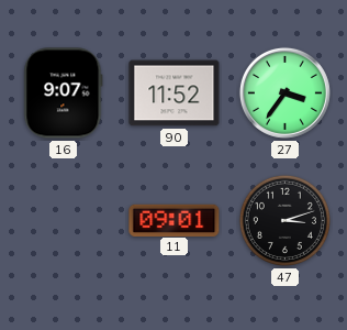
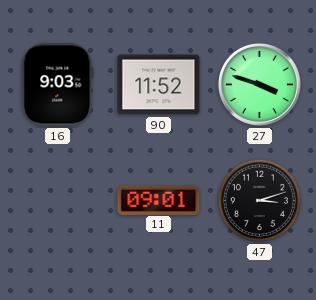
16: 9:07 -> 9:03 (58, 85)
27: 3:36 -> 3:48 (259, 84)
